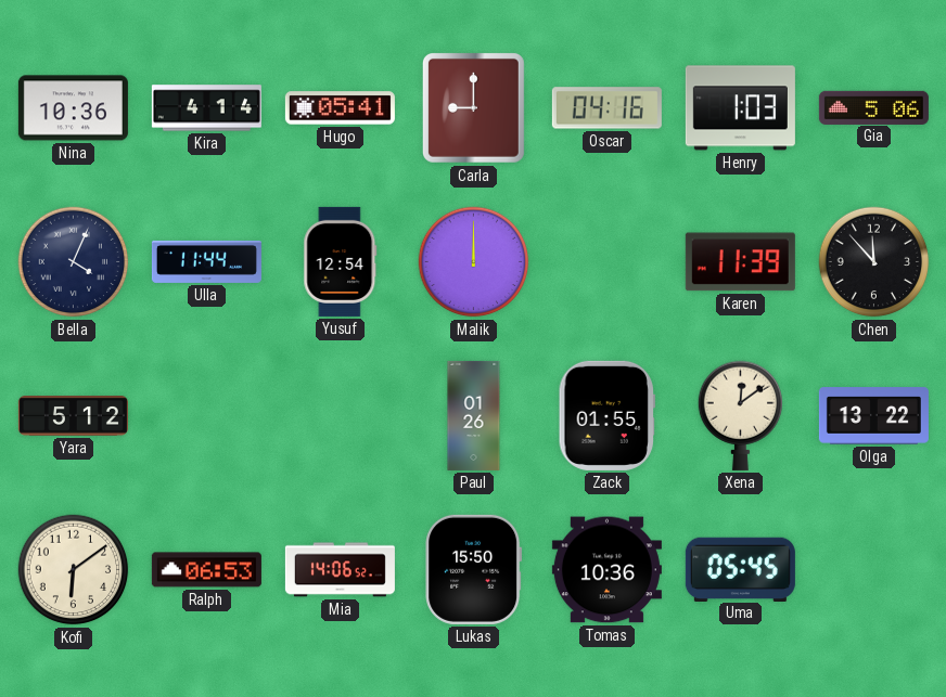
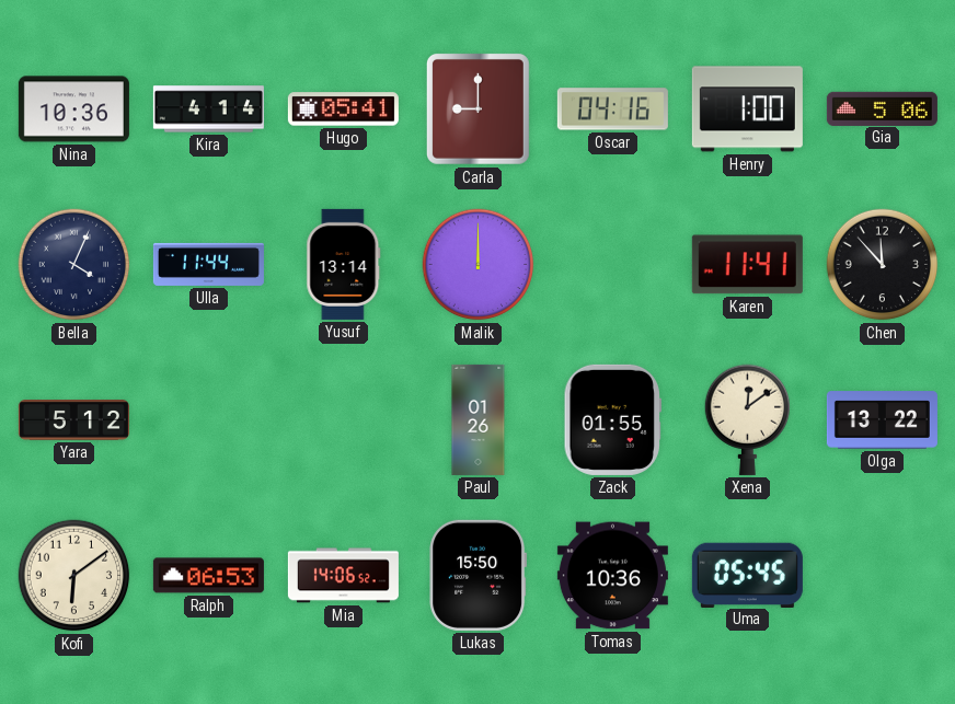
Henry: 1:03 -> 1:00 (747, 109)
Yusuf: 12:54 -> 13:14 (344, 264)
Karen: 11:39 -> 11:41 (747, 265)
